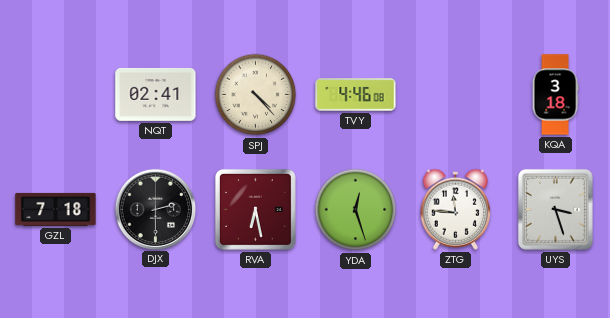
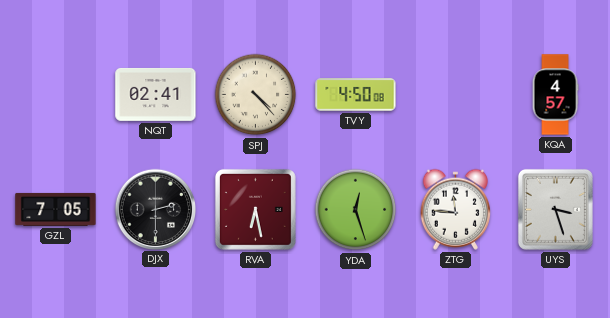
TVY: 4:46 -> 4:50 (356, 95)
KQA: 3:18 -> 4:57 (555, 95)
GZL: 7:18 -> 7:05 (56, 209)
